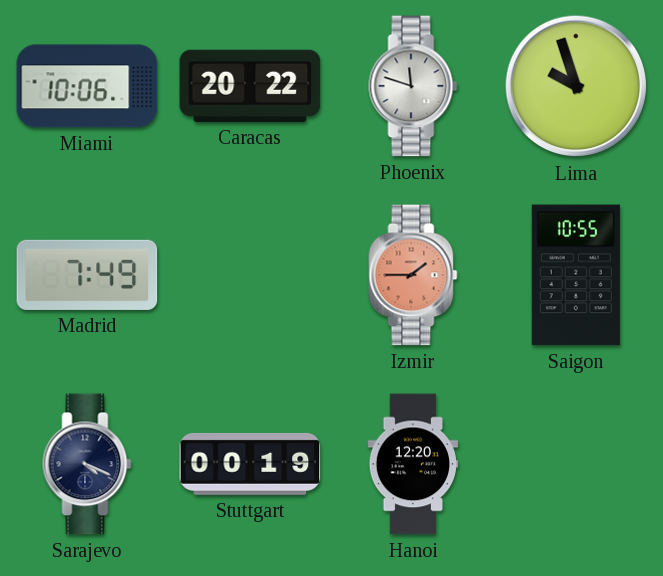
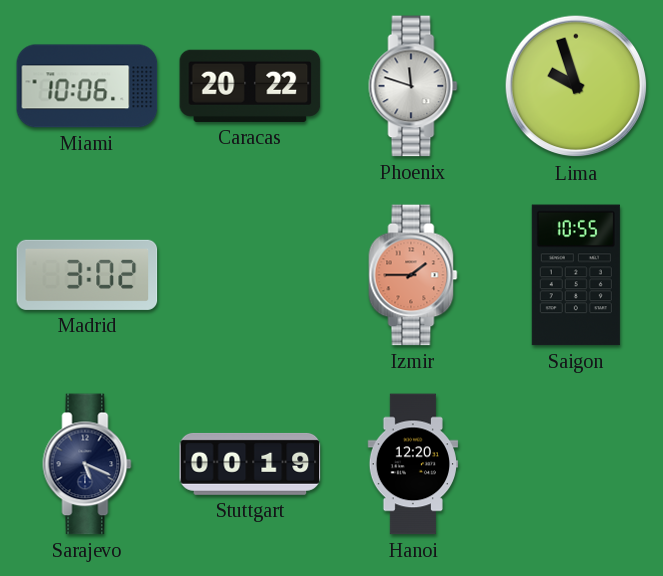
Madrid: 7:49 -> 3:02 (87, 275)
Sarajevo: 4:19 -> 5:19 (87, 464)
